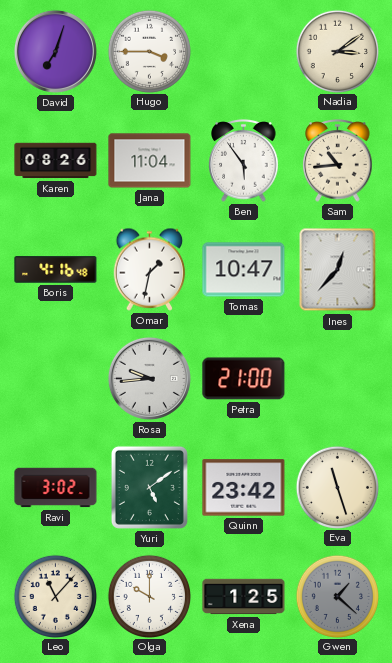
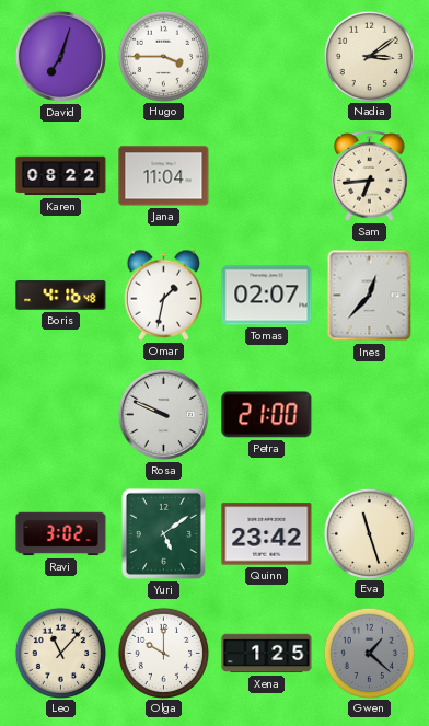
Karen: 08:26 -> 08:22 (61, 176)
Ben: 5:54 -> none (244, 161)
Sam: 10:44 -> 6:44 (370, 176)
Tomas: 10:47 -> 02:07 (267, 296)
Rosa: 9:44 -> 9:49 (163, 414)
